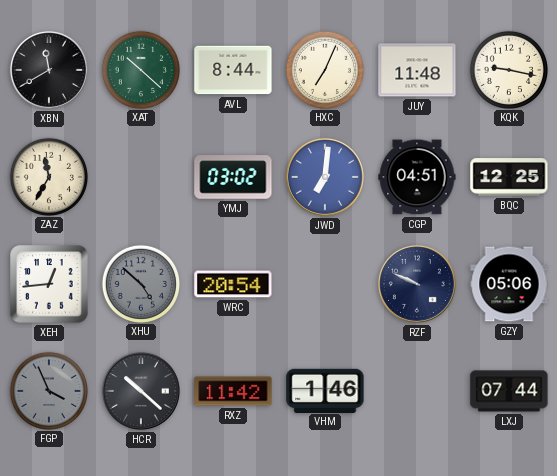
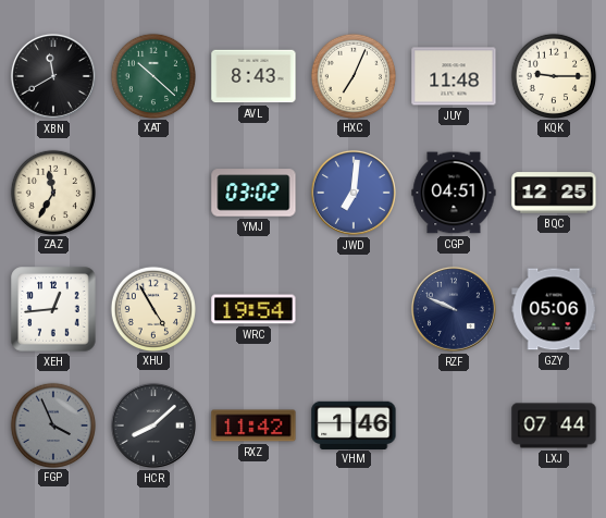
AVL: 8:44 -> 8:43 (253, 76)
KQK: 9:17 -> 9:15 (553, 75)
XHU: 4:52 -> 4:55 (152, 308)
XHU dial: grey -> cream (152, 308)
WRC: 20:54 -> 19:54 (253, 309)
HCR: 10:22 -> 8:08 (153, 425)
